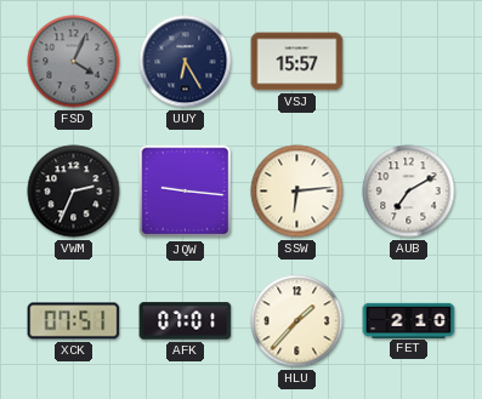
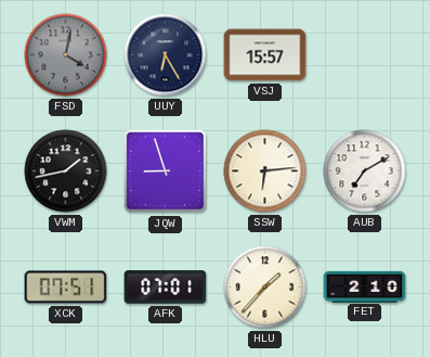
FSD: 4:04 -> 4:02 (66, 55)
VWM: 2:34 -> 1:43 (66, 171)
JQW: 9:16 -> 8:57 (166, 171)
